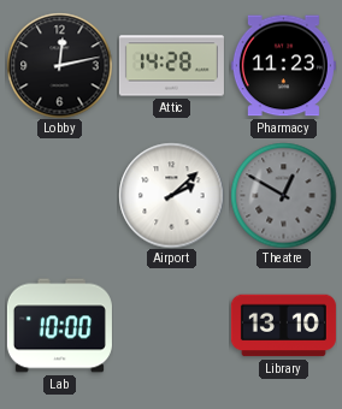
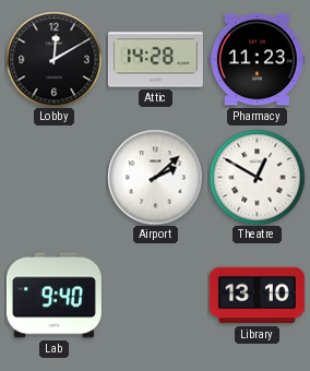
Lobby: 12:13 -> 12:10 (53, 59)
Theatre dial: grey -> white (257, 177)
Lab: 10:00 -> 9:40 (53, 296)
